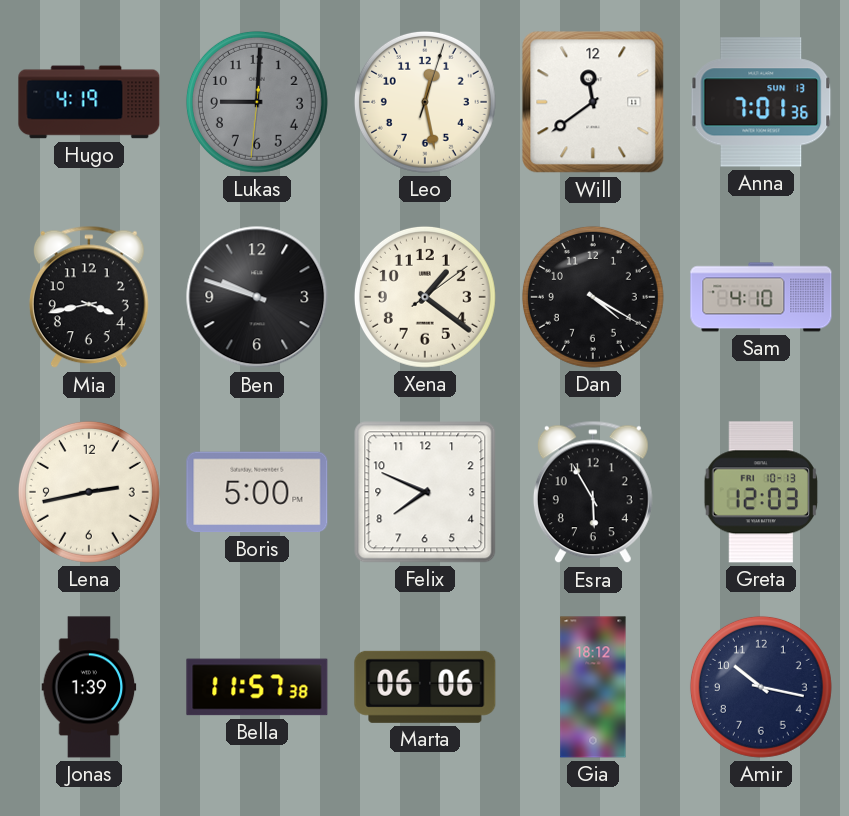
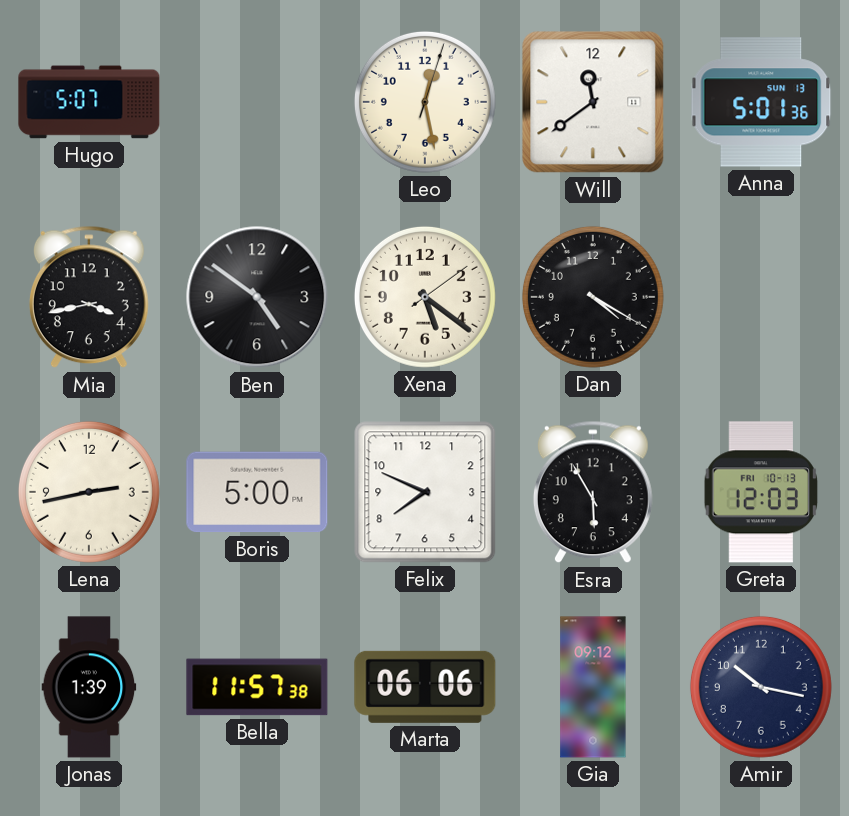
Hugo: 4:19 -> 5:07 (89, 102)
Lukas: 9:00 -> none (257, 102)
Anna: 7:01 -> 5:01 (761, 102)
Ben: 9:48 -> 4:51 (257, 297)
Xena: 1:21 -> 5:21 (425, 297)
Sam: 4:10 -> none (761, 297)
Gia: 18:12 -> 09:12 (593, 687)
